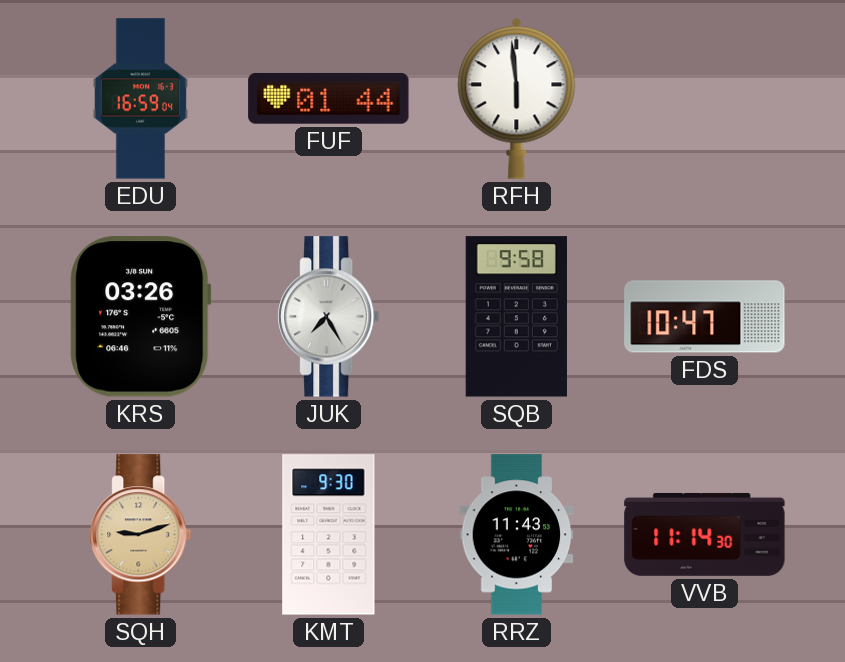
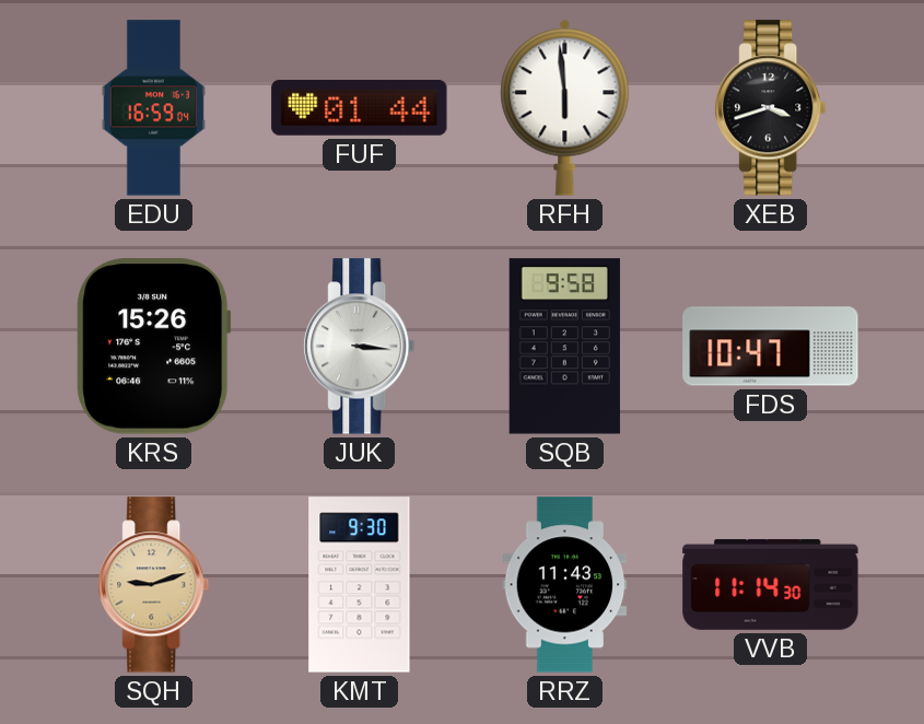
XEB: none -> 3:42 (771, 108)
KRS: 03:26 -> 15:26 (154, 347)
JUK: 7:25 -> 3:16 (360, 347)
